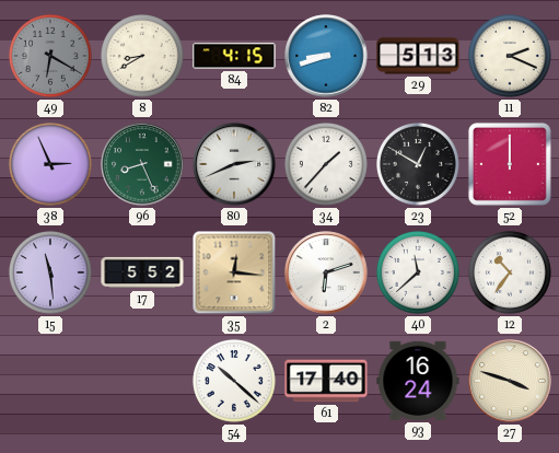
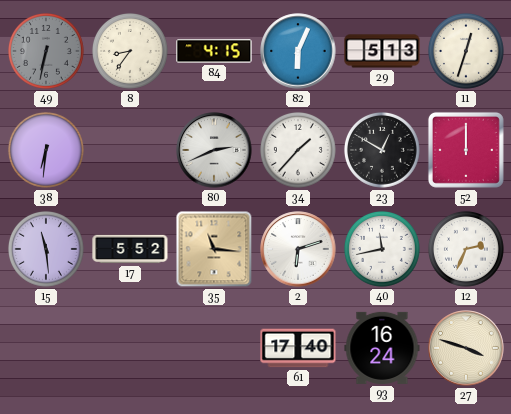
49: 6:20 -> 6:32 (46, 51)
8: 8:40 -> 8:36 (130, 51)
82: 8:42 -> 6:04 (298, 51)
11: 2:19 -> 12:33 (466, 51)
38: 2:56 -> 6:31 (46, 150)
96: 8:26 -> none (142, 164)
35: 12:16 -> 11:16 (214, 249)
40: 11:38 -> 11:43 (382, 249)
12: 10:36 -> 2:34 (466, 249)
54: 10:22 -> none (234, 381)
